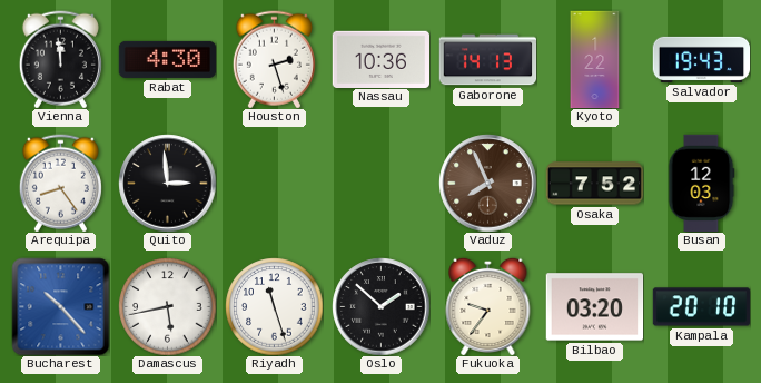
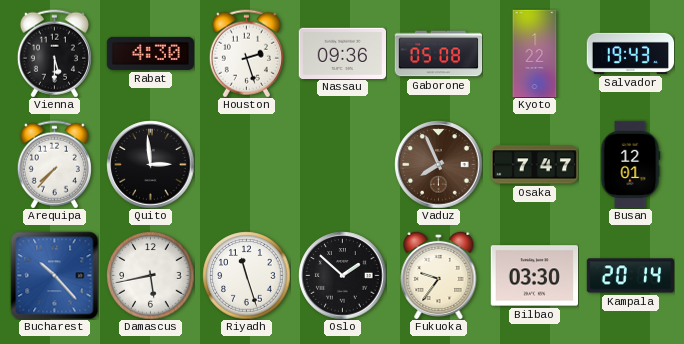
Vienna: 11:59 -> 5:30 (54, 53)
Nassau: 10:36 -> 09:36 (342, 53)
Gaborone: 14:13 -> 05:08 (438, 54)
Arequipa: 8:24 -> 7:37 (54, 164)
Osaka: 7:52 -> 7:47 (534, 165)
Busan: 12:03 -> 12:01 (630, 164)
Bilbao: 03:20 -> 03:30 (534, 276)
Kampala: 20:10 -> 20:14 (630, 276)
